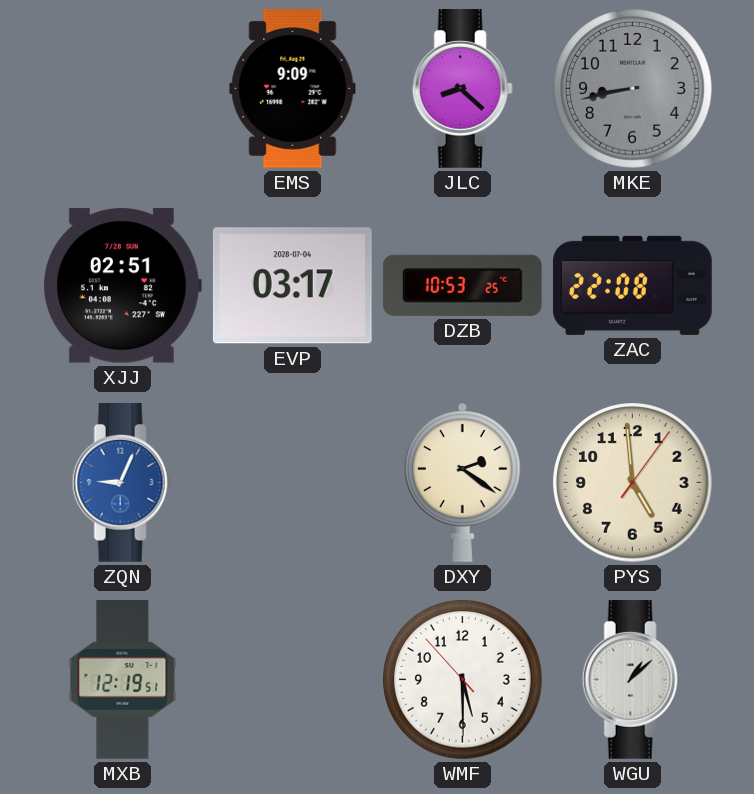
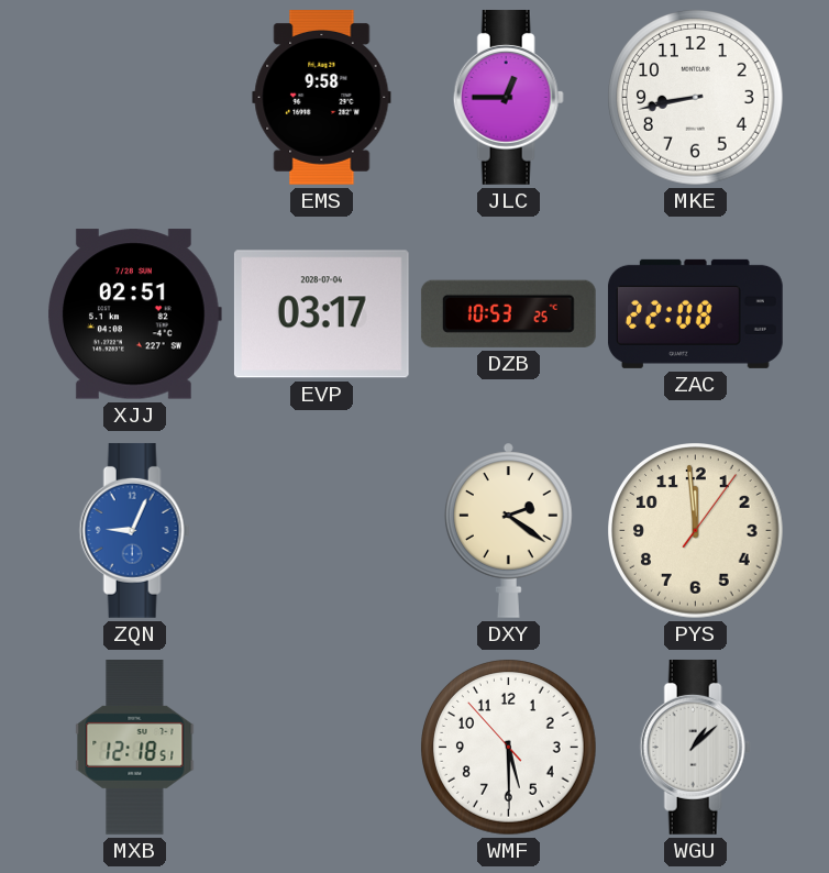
EMS: 9:09 -> 9:58 (322, 98)
JLC: 8:22 -> 12:45 (508, 97)
MKE dial: grey -> white (696, 98)
PYS: 4:59 -> 11:59 (696, 531)
MXB: 12:19 -> 12:18 (135, 748)
